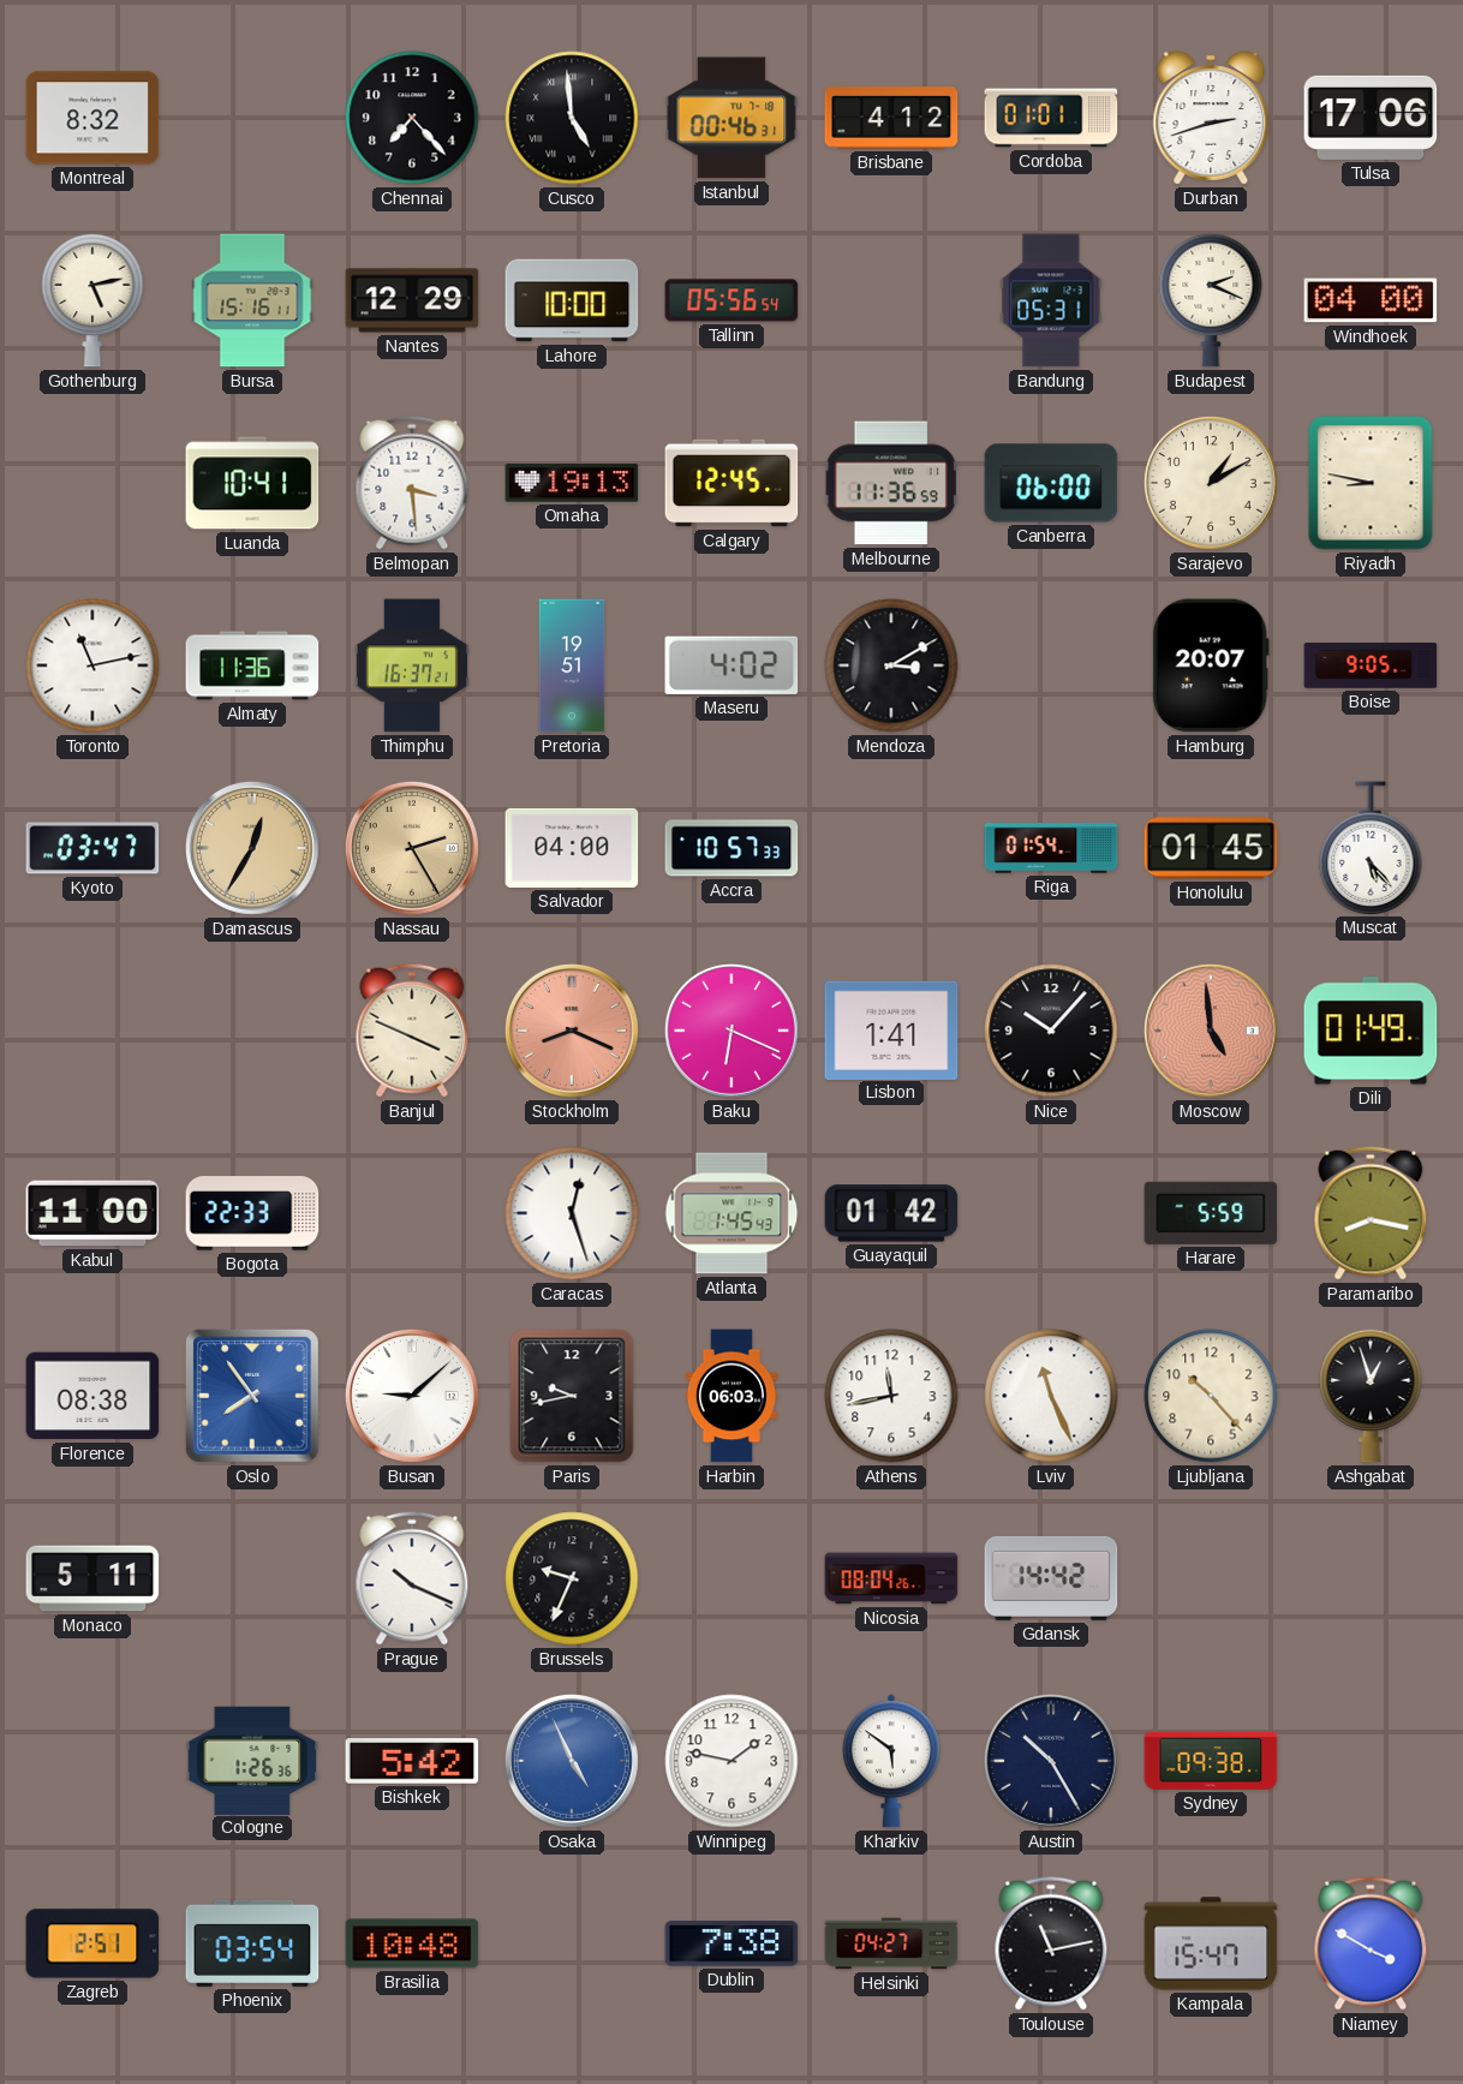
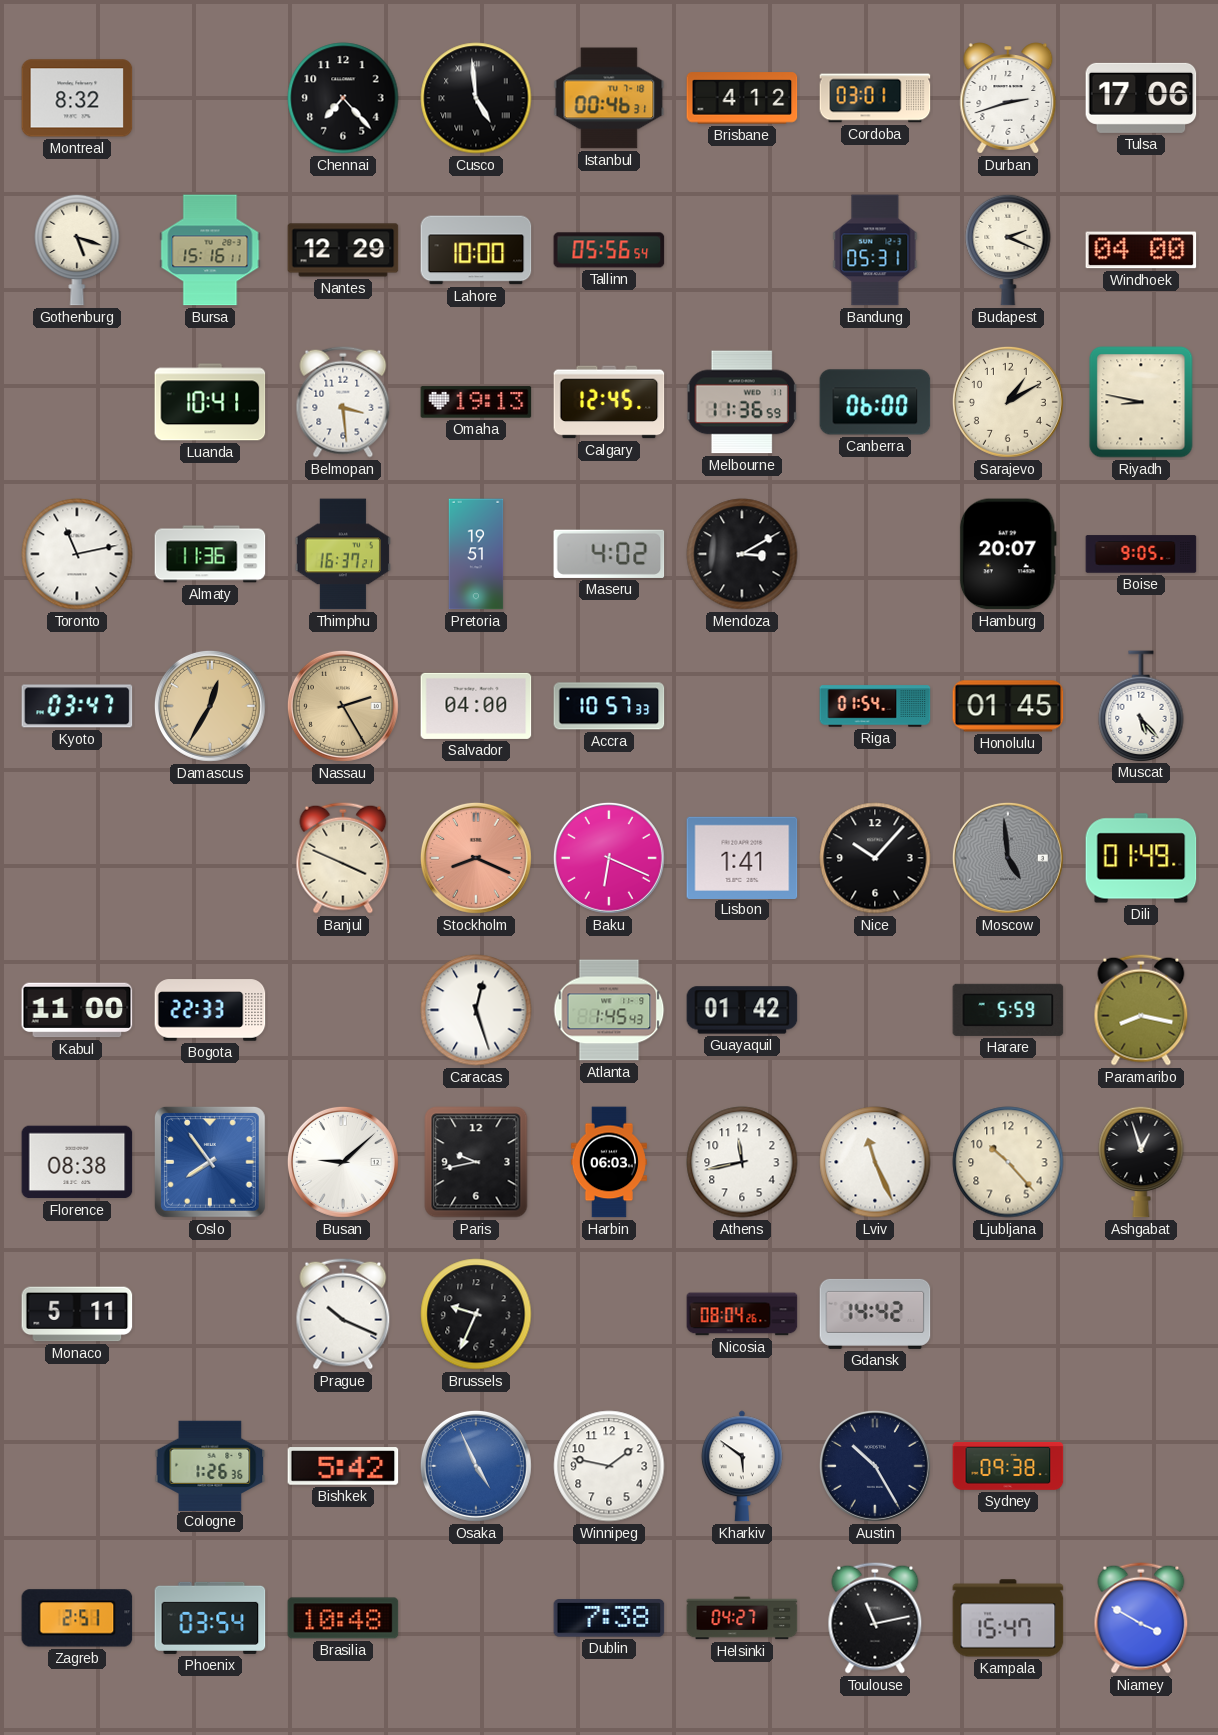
Cordoba: 01:01 -> 03:01 (875, 98)
Gothenburg: 5:13 -> 5:18 (77, 250)
Moscow dial: salmon -> grey (1008, 858)
